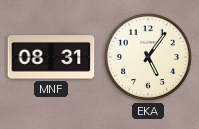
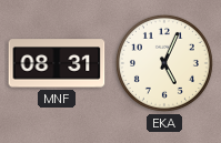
EKA: 5:06 -> 5:04 (164, 63)
